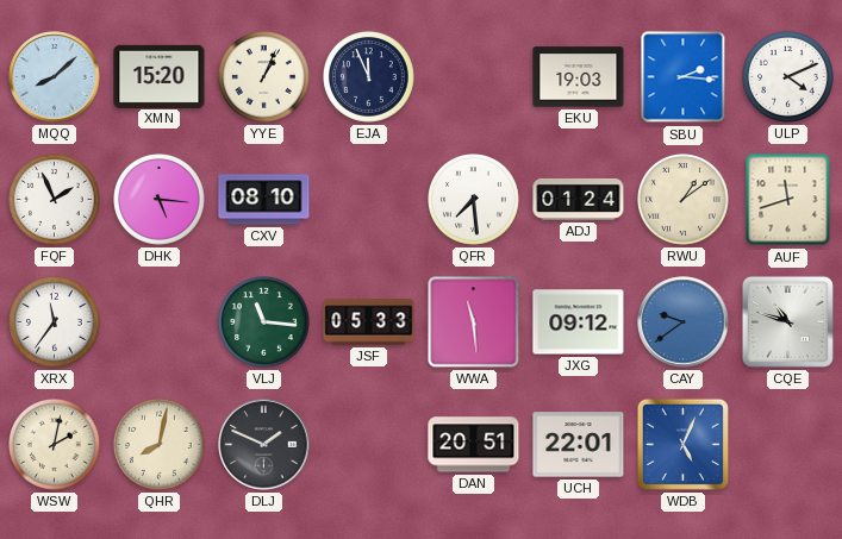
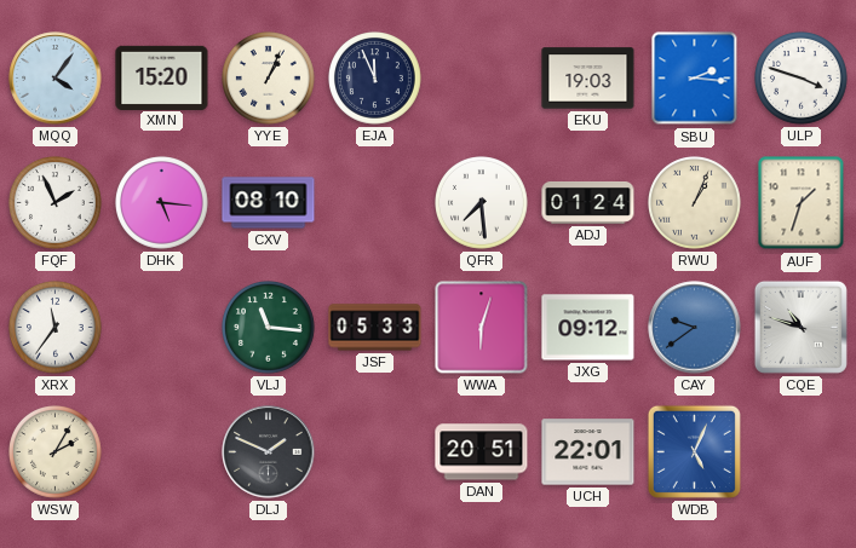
MQQ: 8:08 -> 4:06 (56, 79)
ULP: 4:11 -> 3:48 (802, 79)
RWU: 1:09 -> 1:04 (695, 203)
AUF: 11:42 -> 1:33 (802, 203)
WWA: 11:29 -> 6:03 (482, 328)
WSW: 2:02 -> 2:05 (56, 452)
QHR: 8:02 -> none (160, 445)
